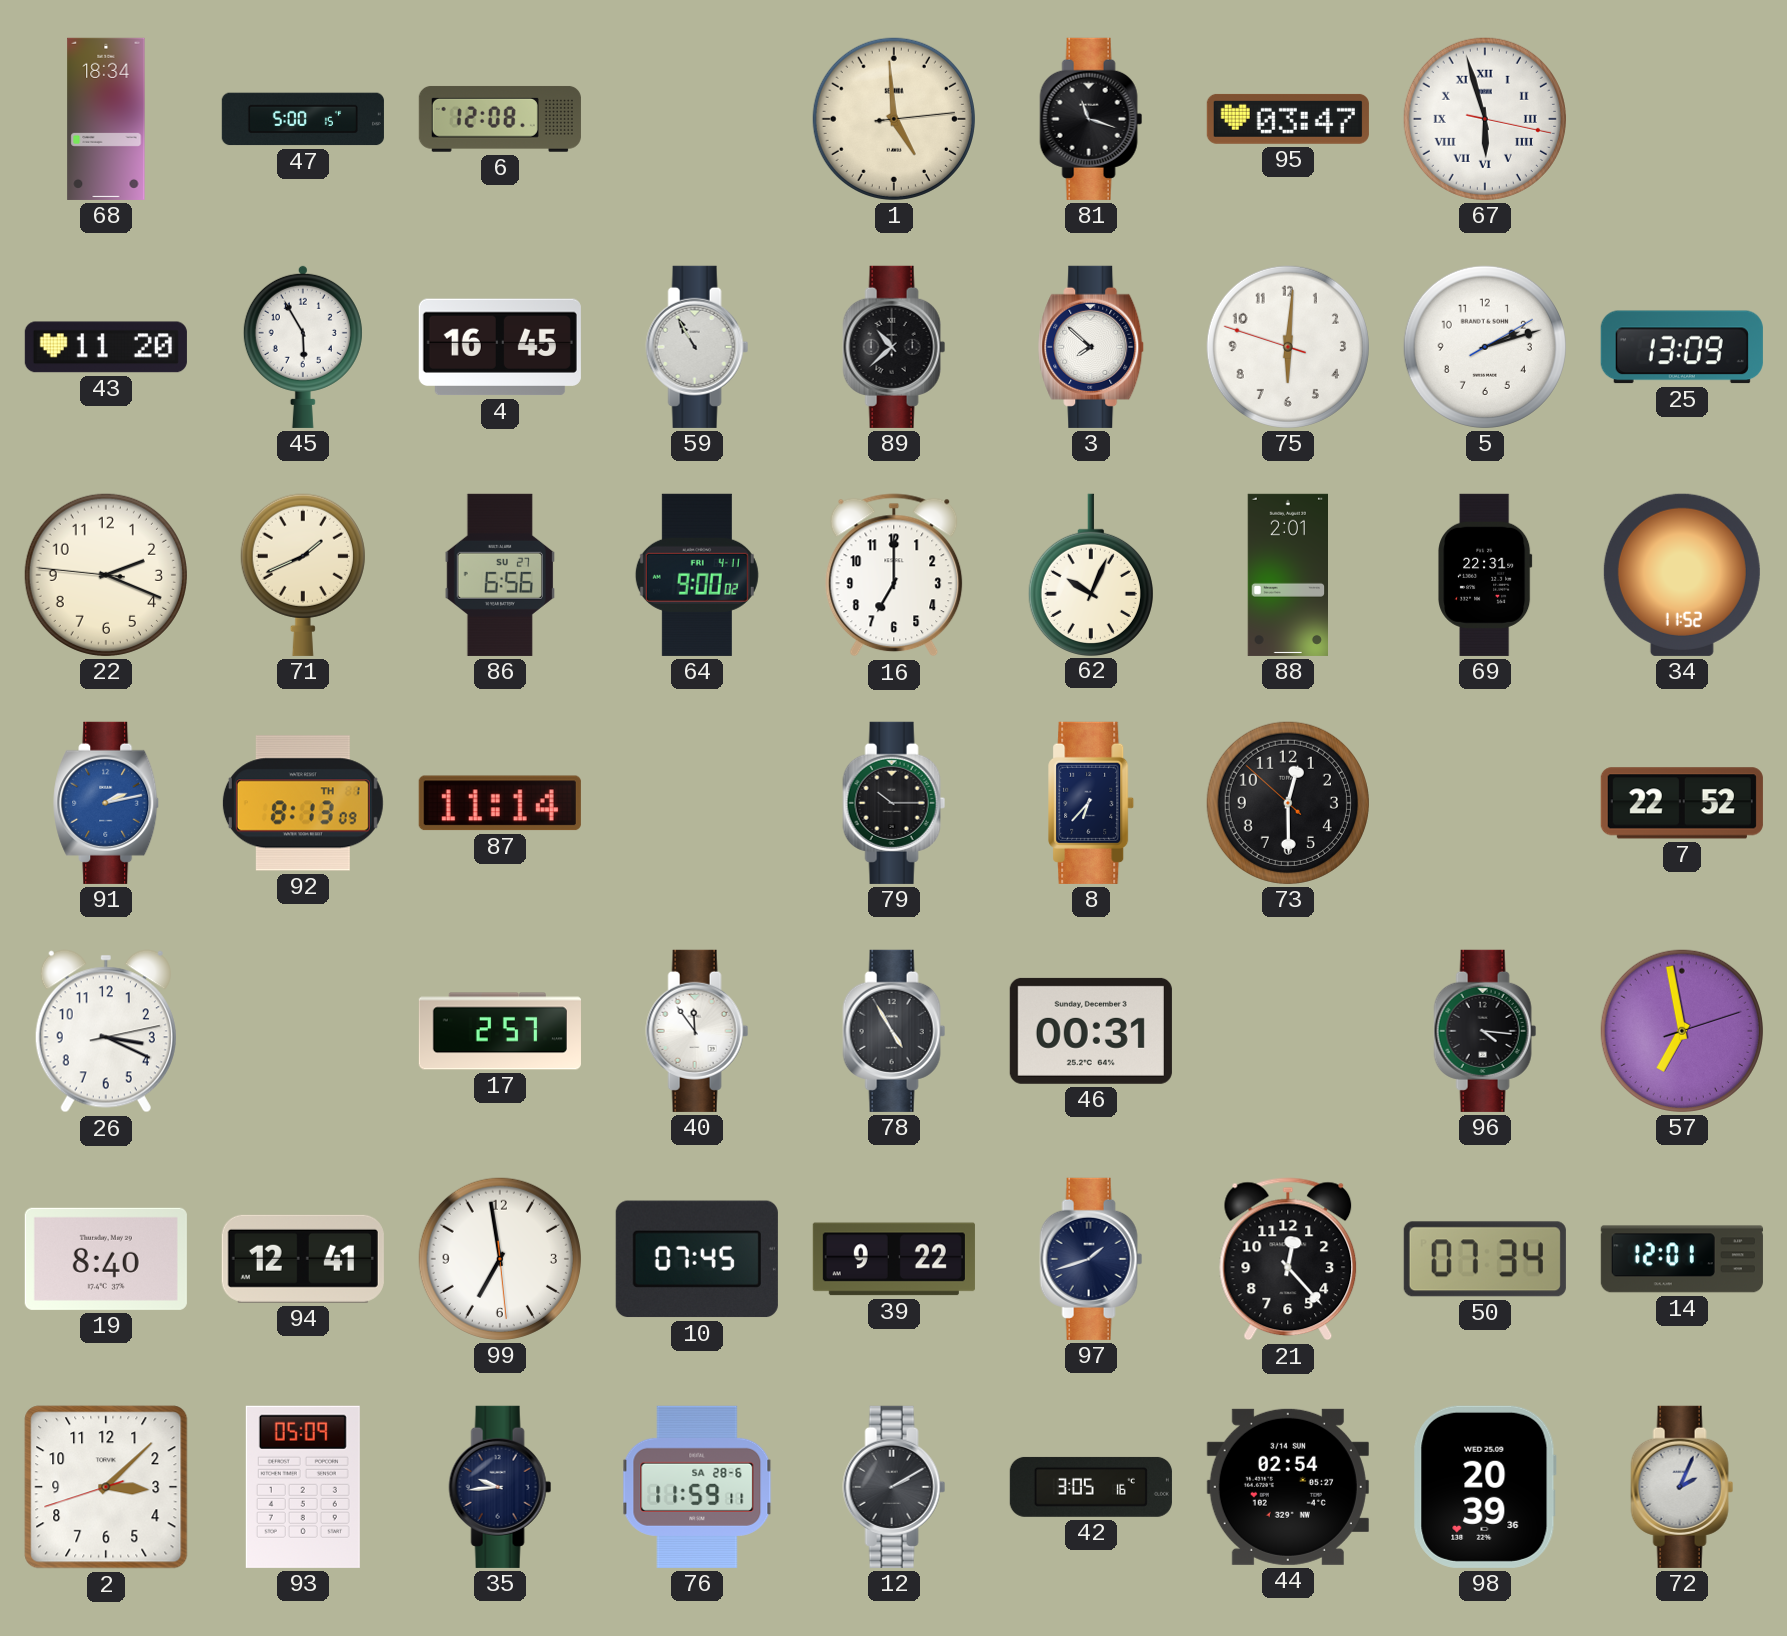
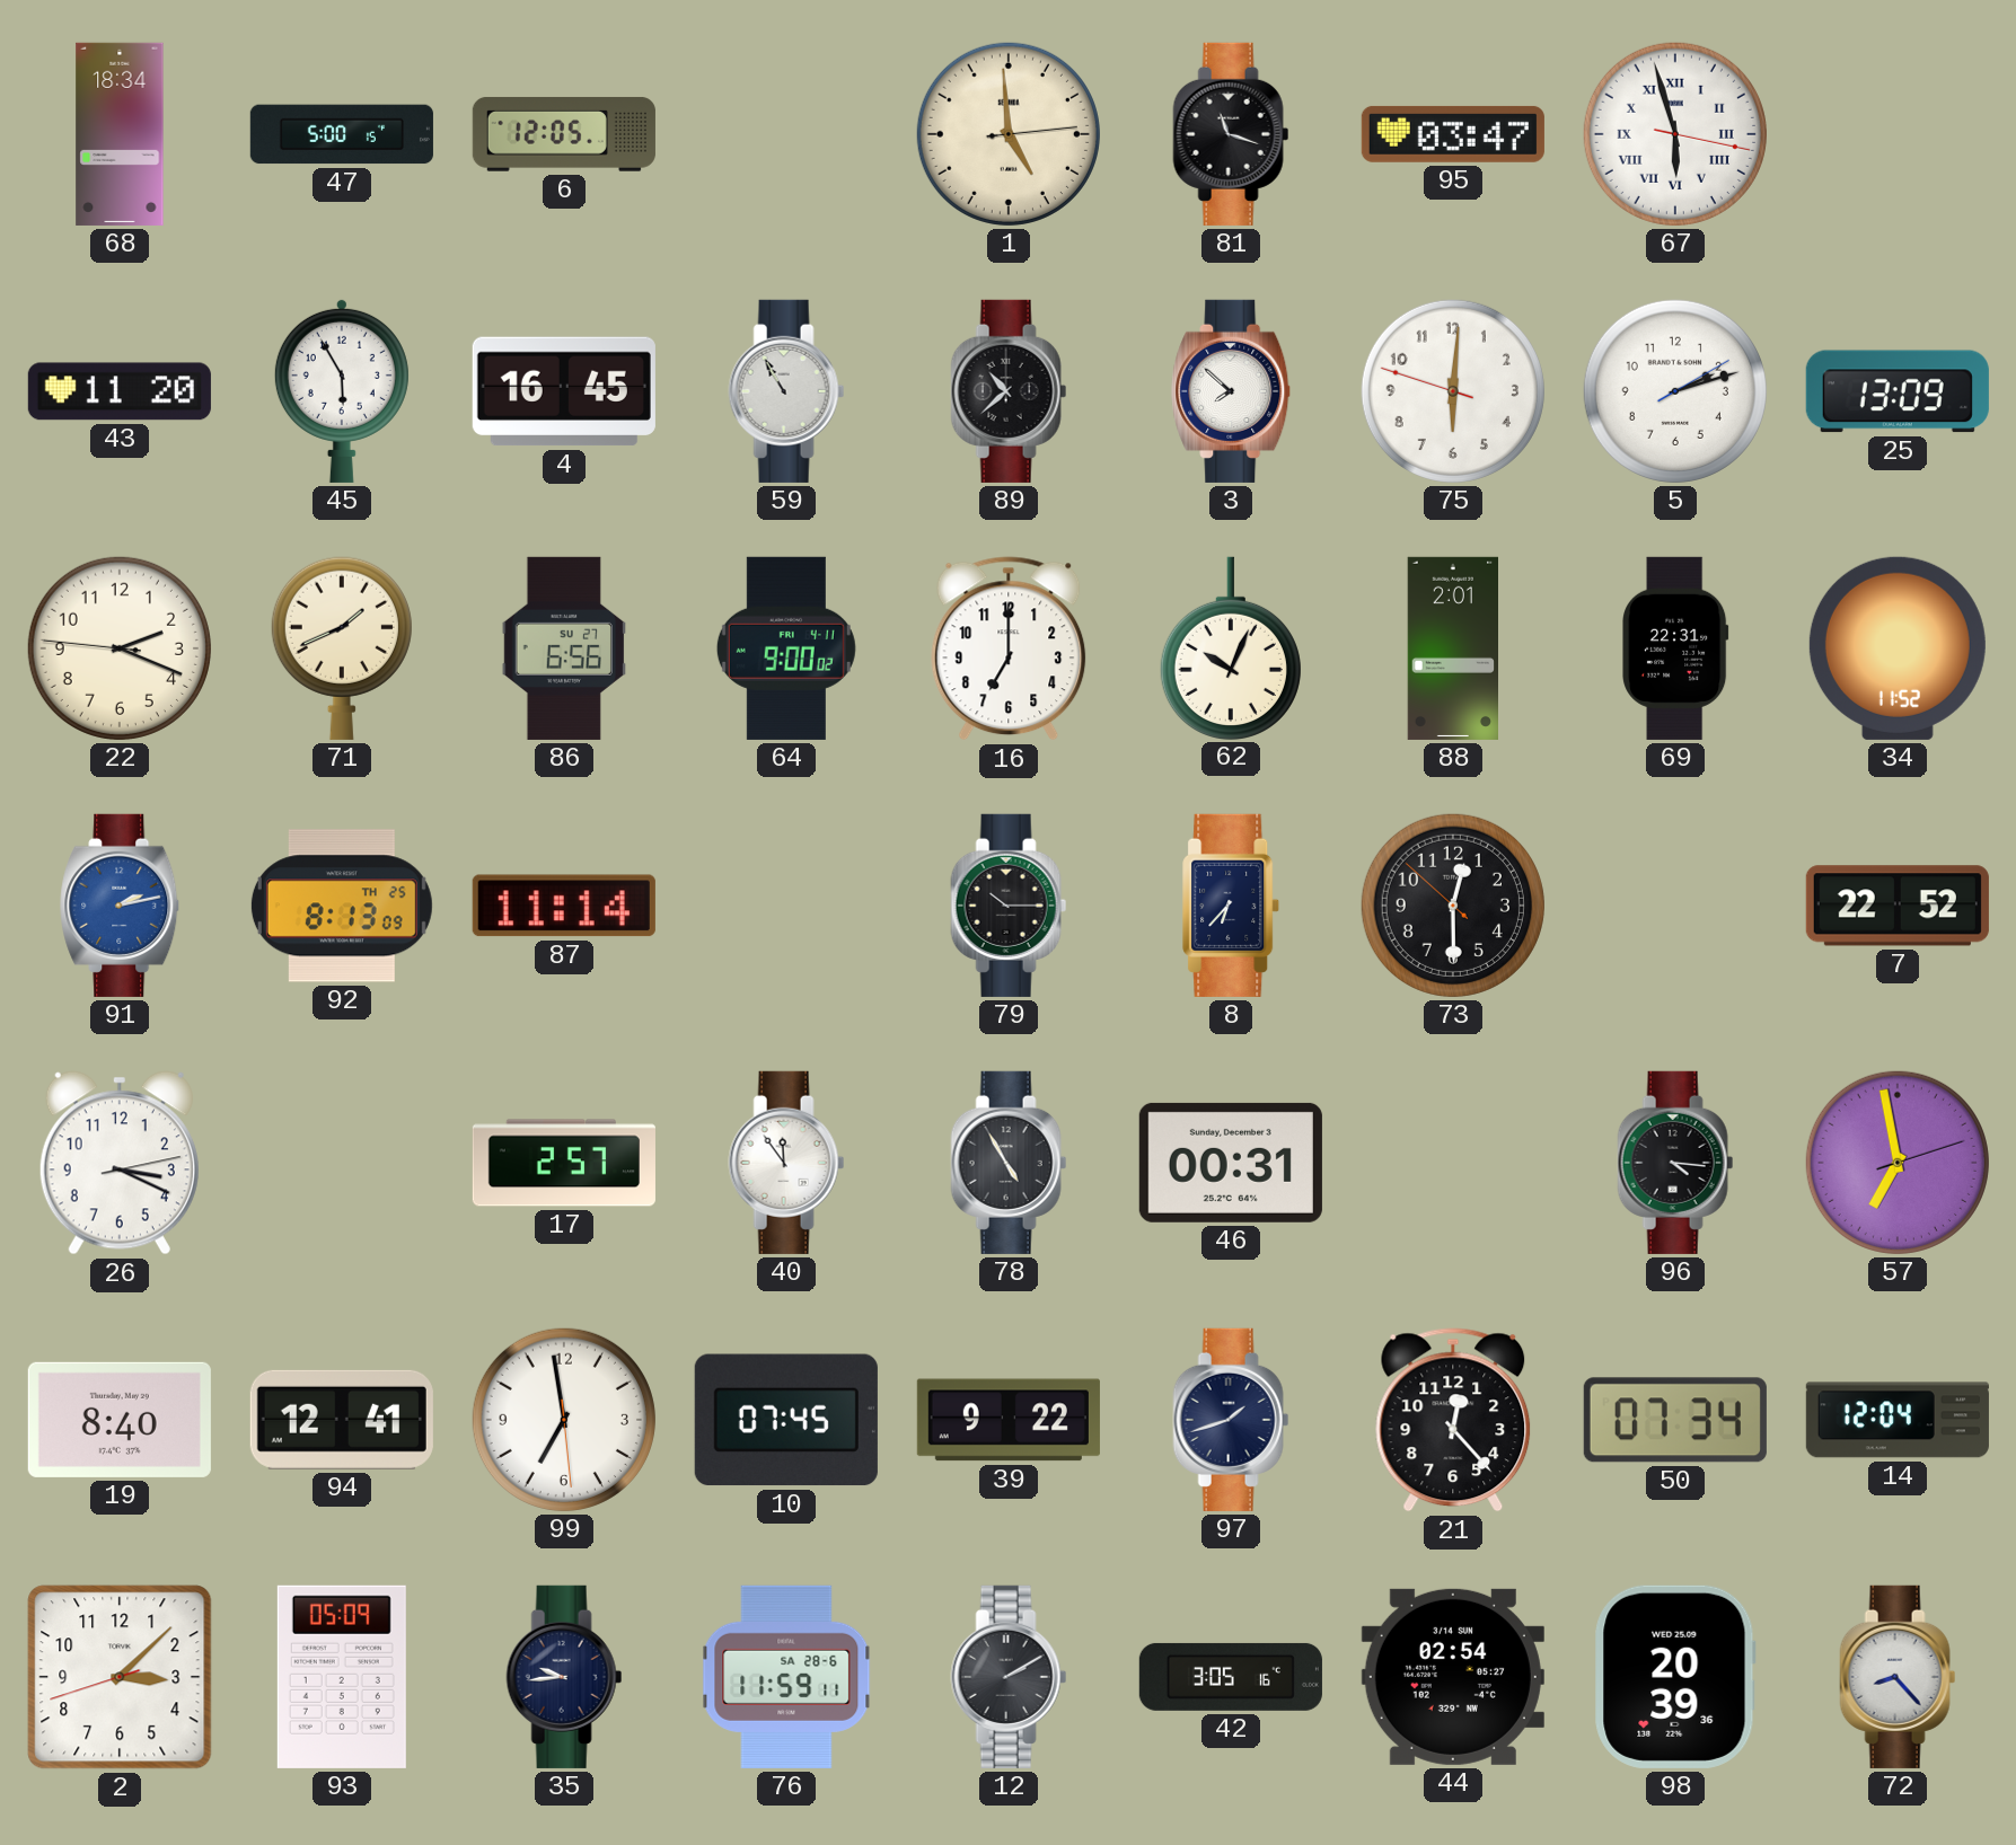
6: 12:08 -> 12:05 (564, 134)
92 date: TH 1 -> TH 25 (342, 906)
14: 12:01 -> 12:04 (1898, 1420)
72: 2:04 -> 8:23 (1898, 1677)
